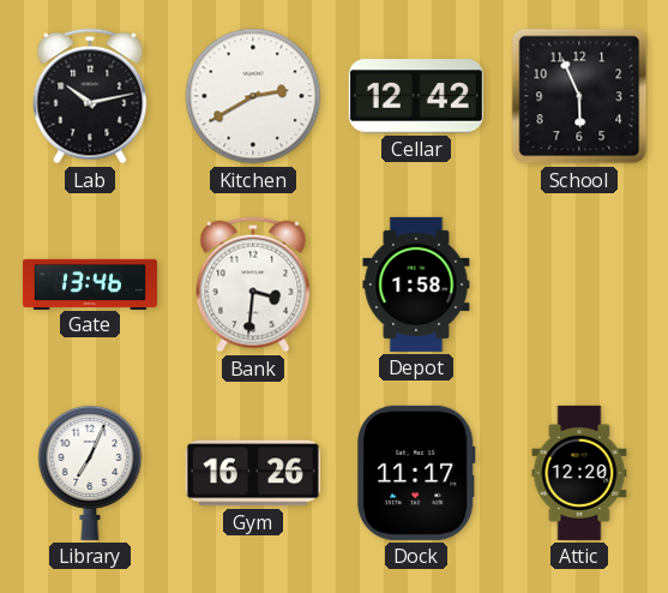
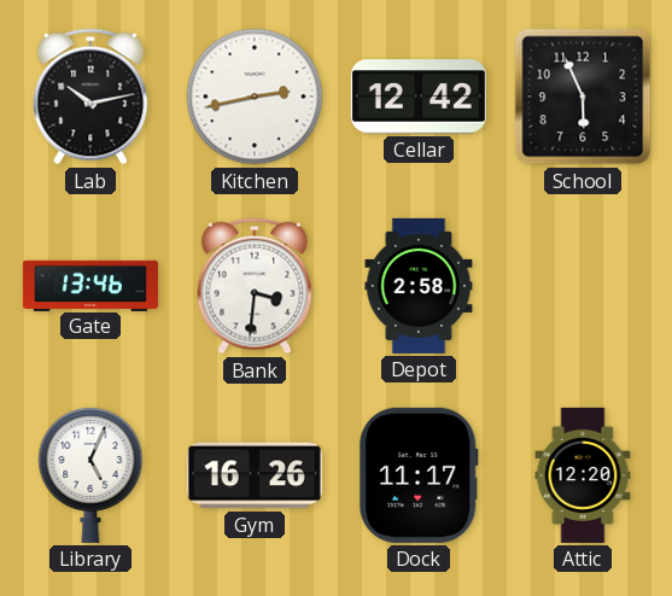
Kitchen: 2:40 -> 2:43 (255, 97)
Depot: 1:58 -> 2:58 (419, 286)
Library: 7:04 -> 5:04 (90, 474)
